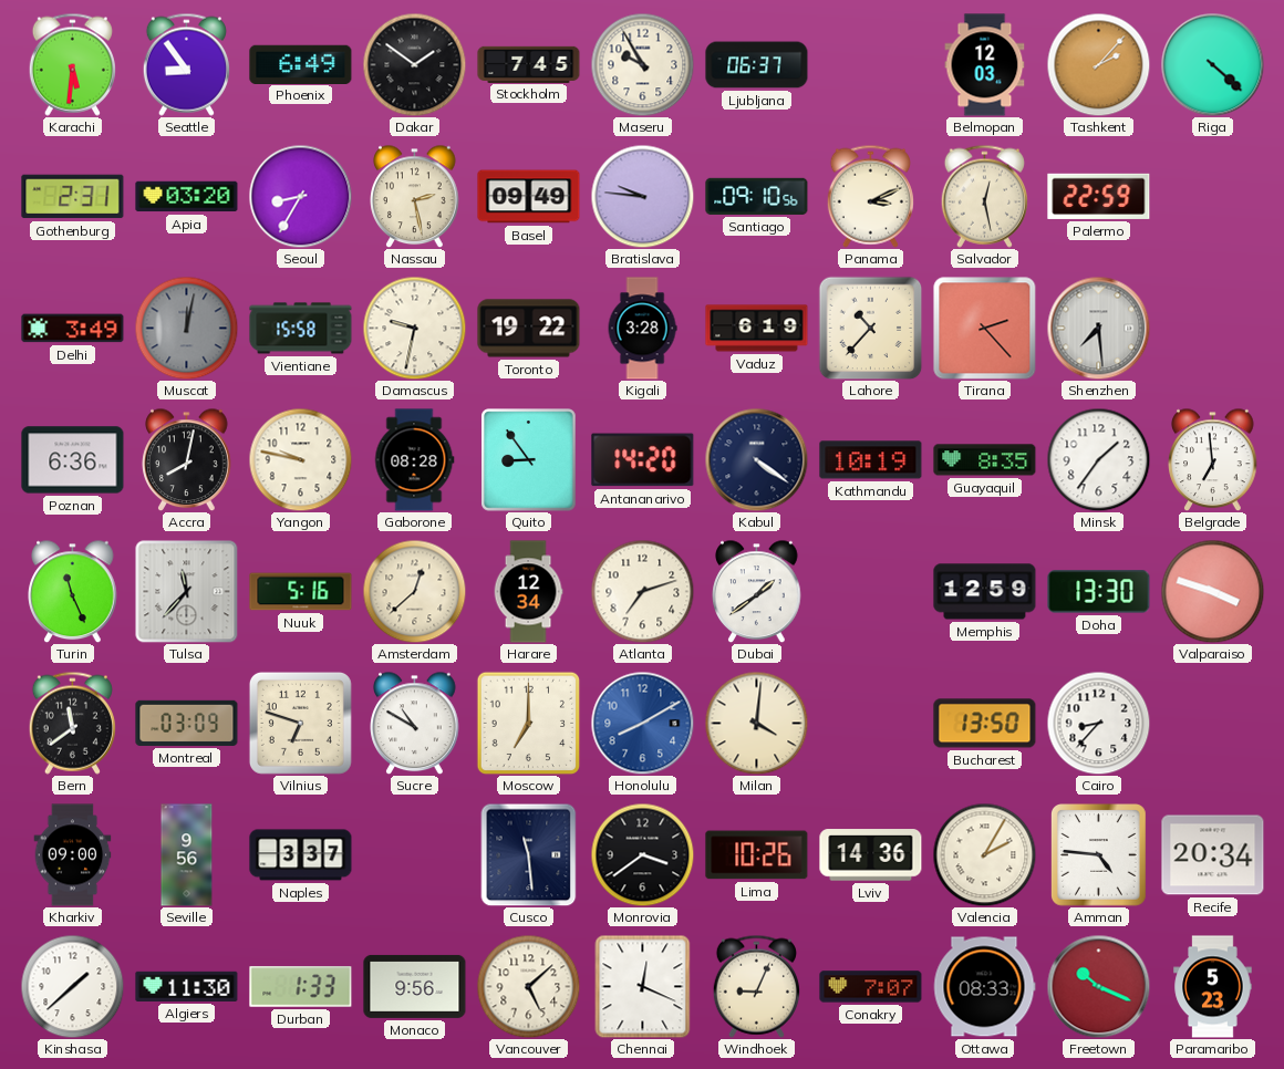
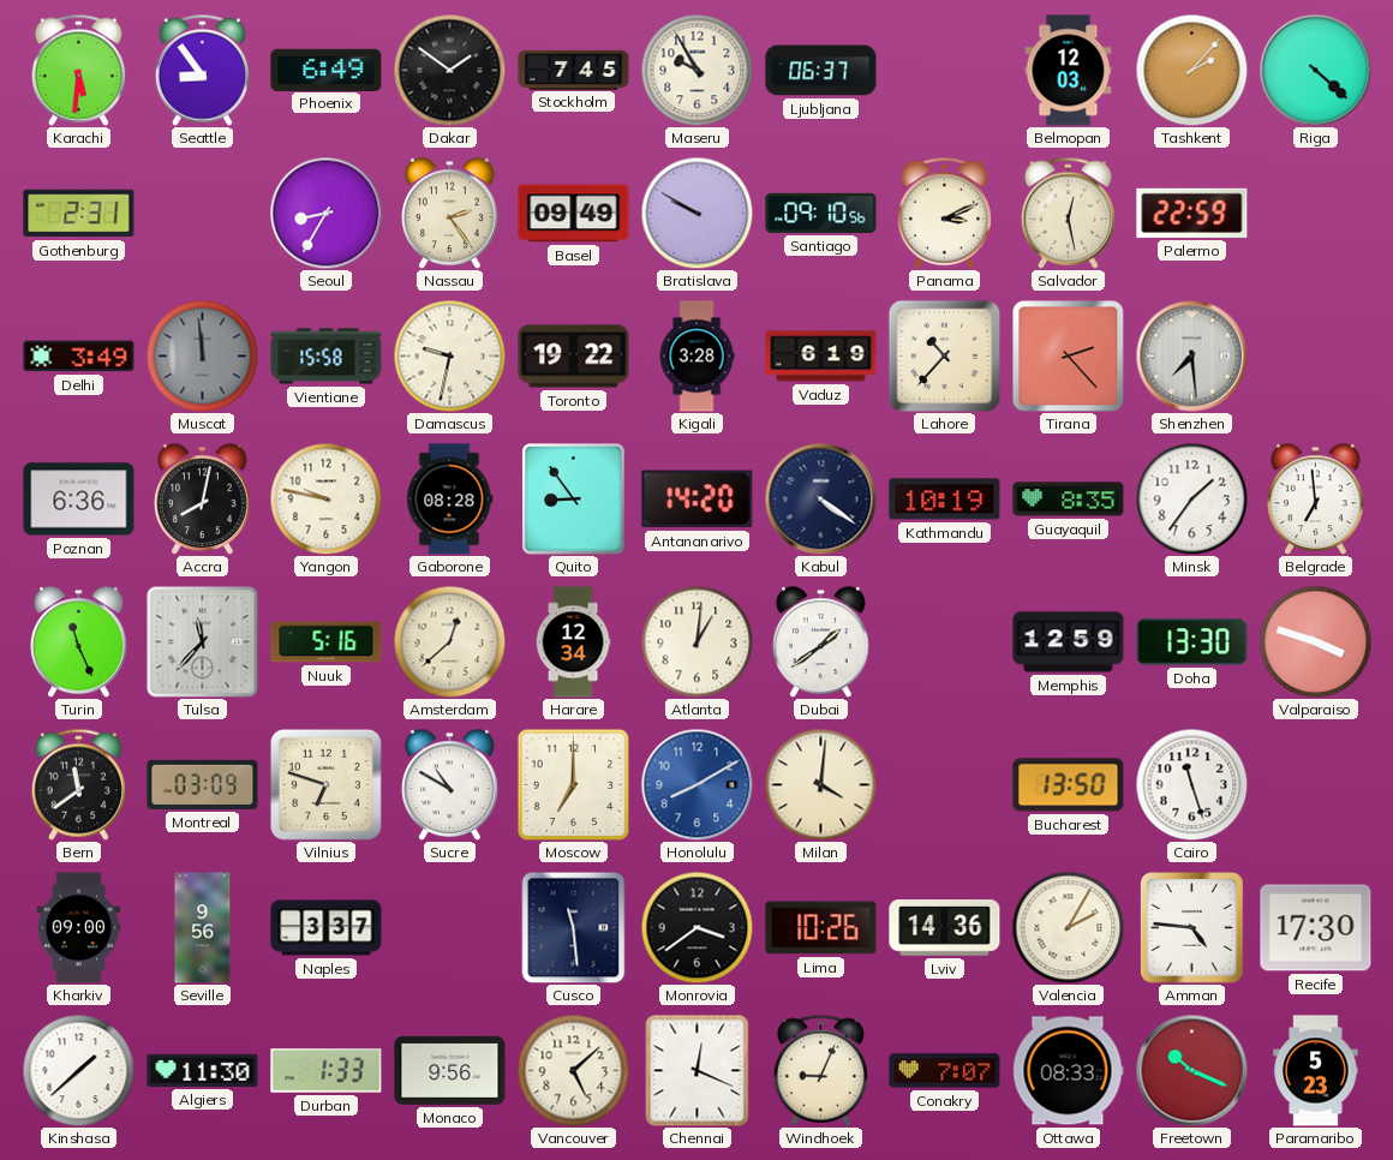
Apia: 03:20 -> none (187, 197)
Nassau: 2:28 -> 2:24 (450, 213)
Bratislava: 9:46 -> 9:50 (696, 213)
Muscat: 12:02 -> 11:59 (202, 355)
Atlanta: 7:12 -> 1:01 (696, 641)
Cairo: 8:37 -> 11:27 (1191, 784)
Recife: 20:34 -> 17:30 (1316, 928)
